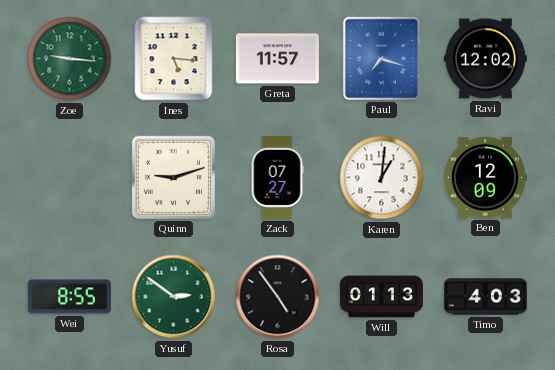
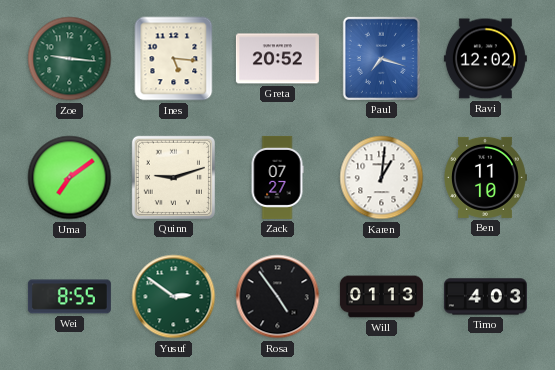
Greta: 11:57 -> 20:52 (277, 59)
Uma: none -> 7:09 (70, 178)
Ben: 12:09 -> 11:10 (485, 177)
